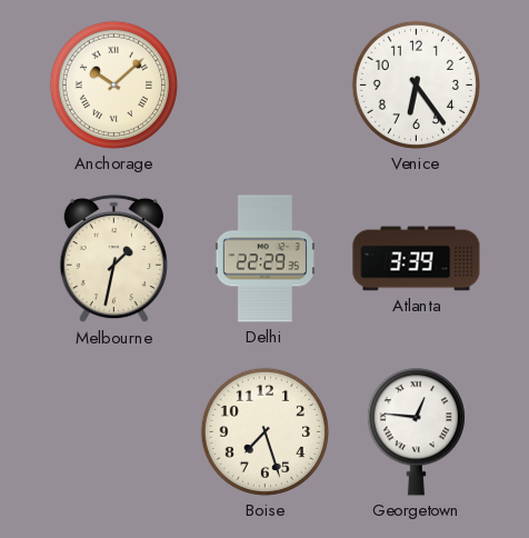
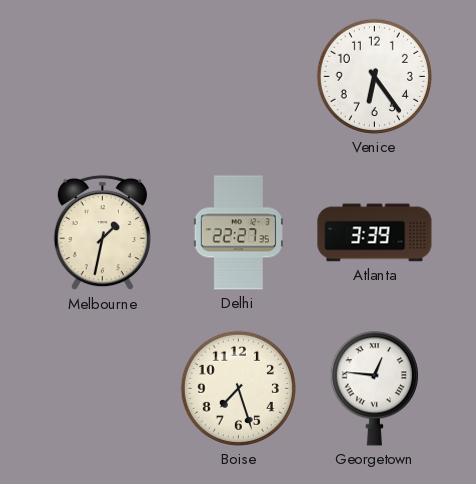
Anchorage: 10:08 -> none (113, 84)
Delhi: 22:29 -> 22:27 (238, 233)
